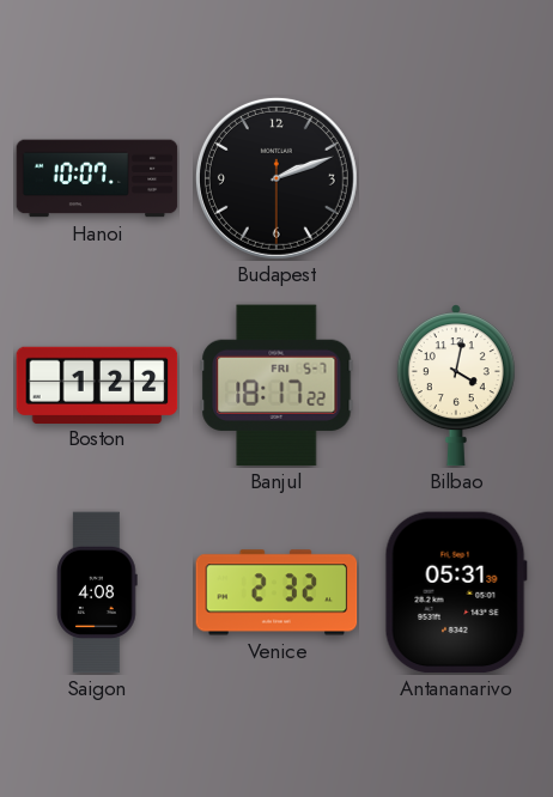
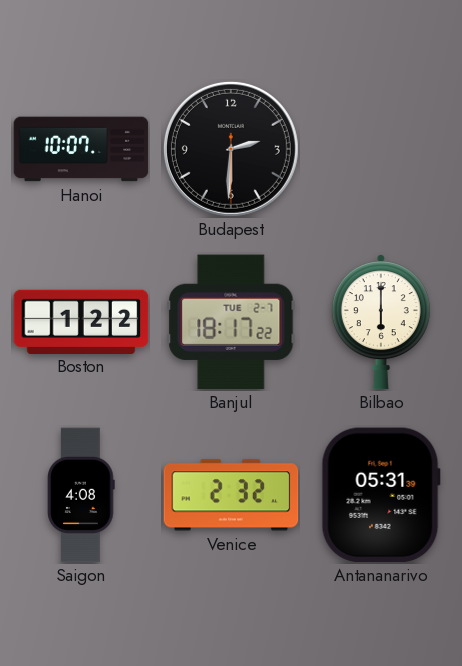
Budapest: 2:11 -> 2:30 (231, 149)
Banjul date: FRI 5-7 -> TUE 2-7 (231, 322)
Bilbao: 4:02 -> 6:00 (381, 322)
